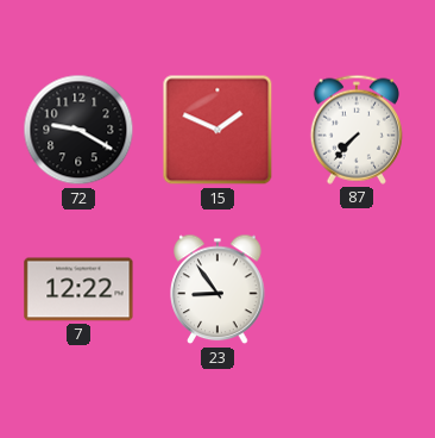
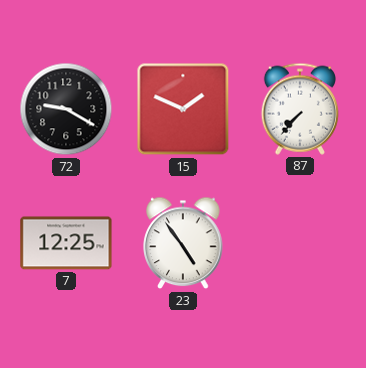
7: 12:22 -> 12:25 (66, 243)
23: 8:54 -> 4:54 (183, 243)
